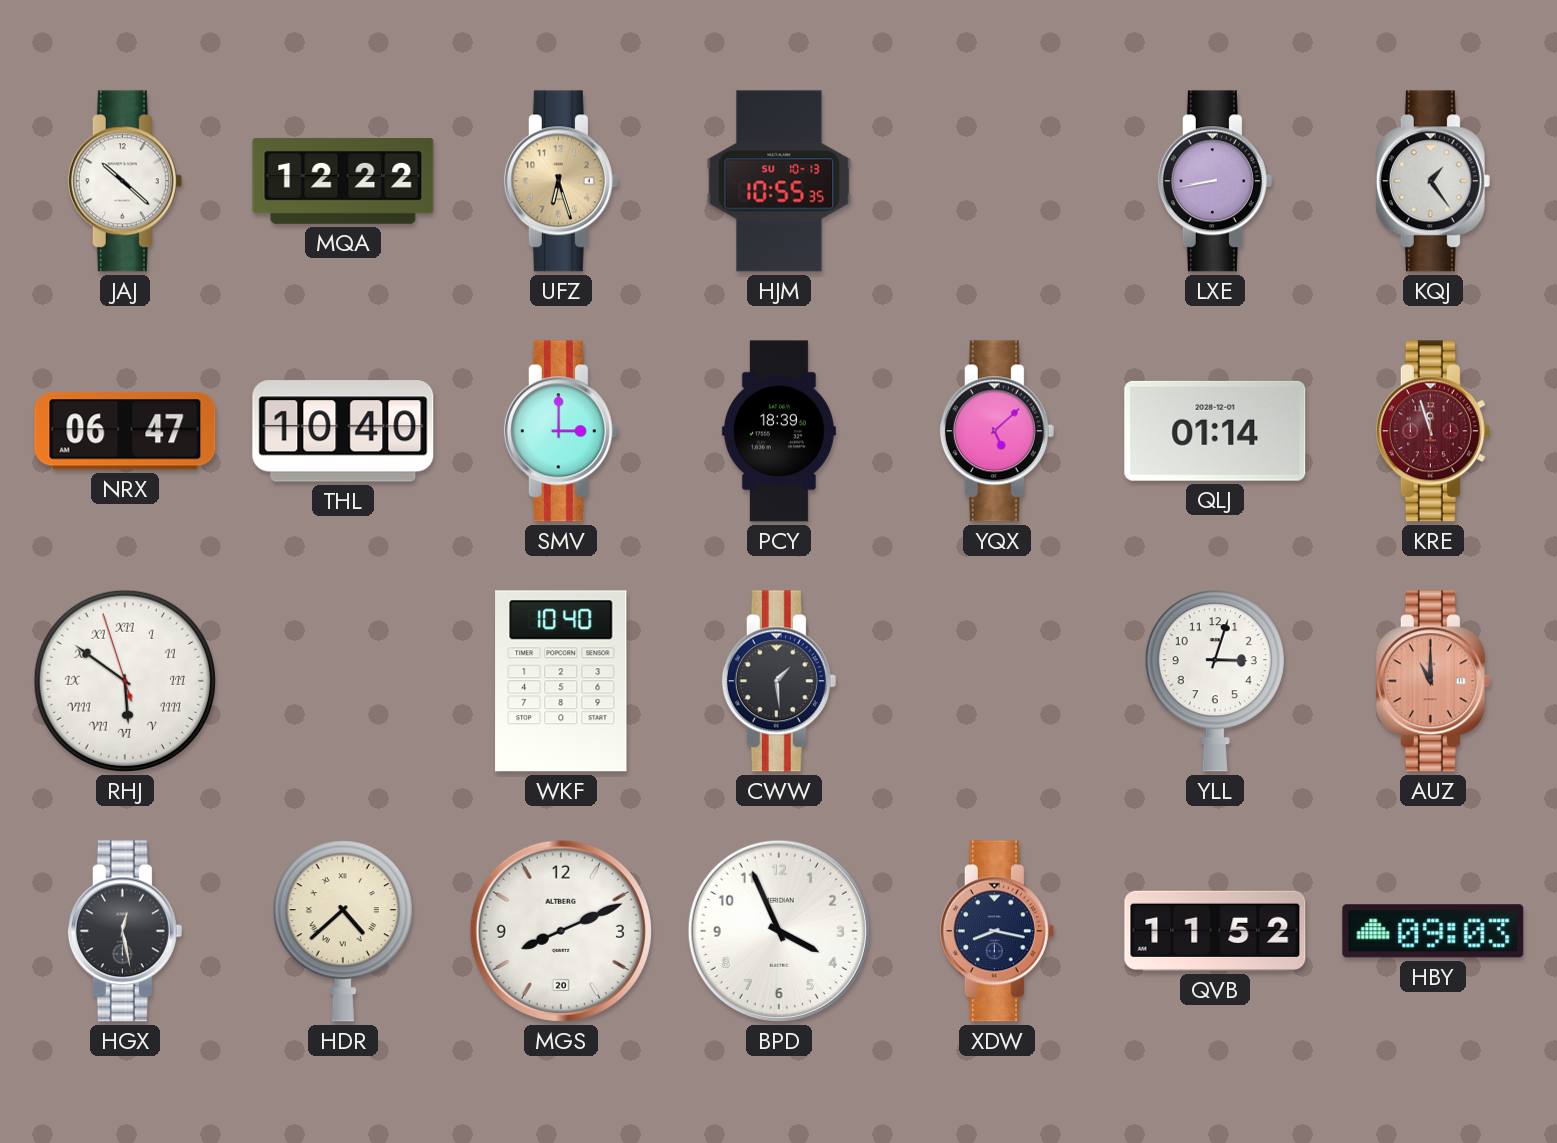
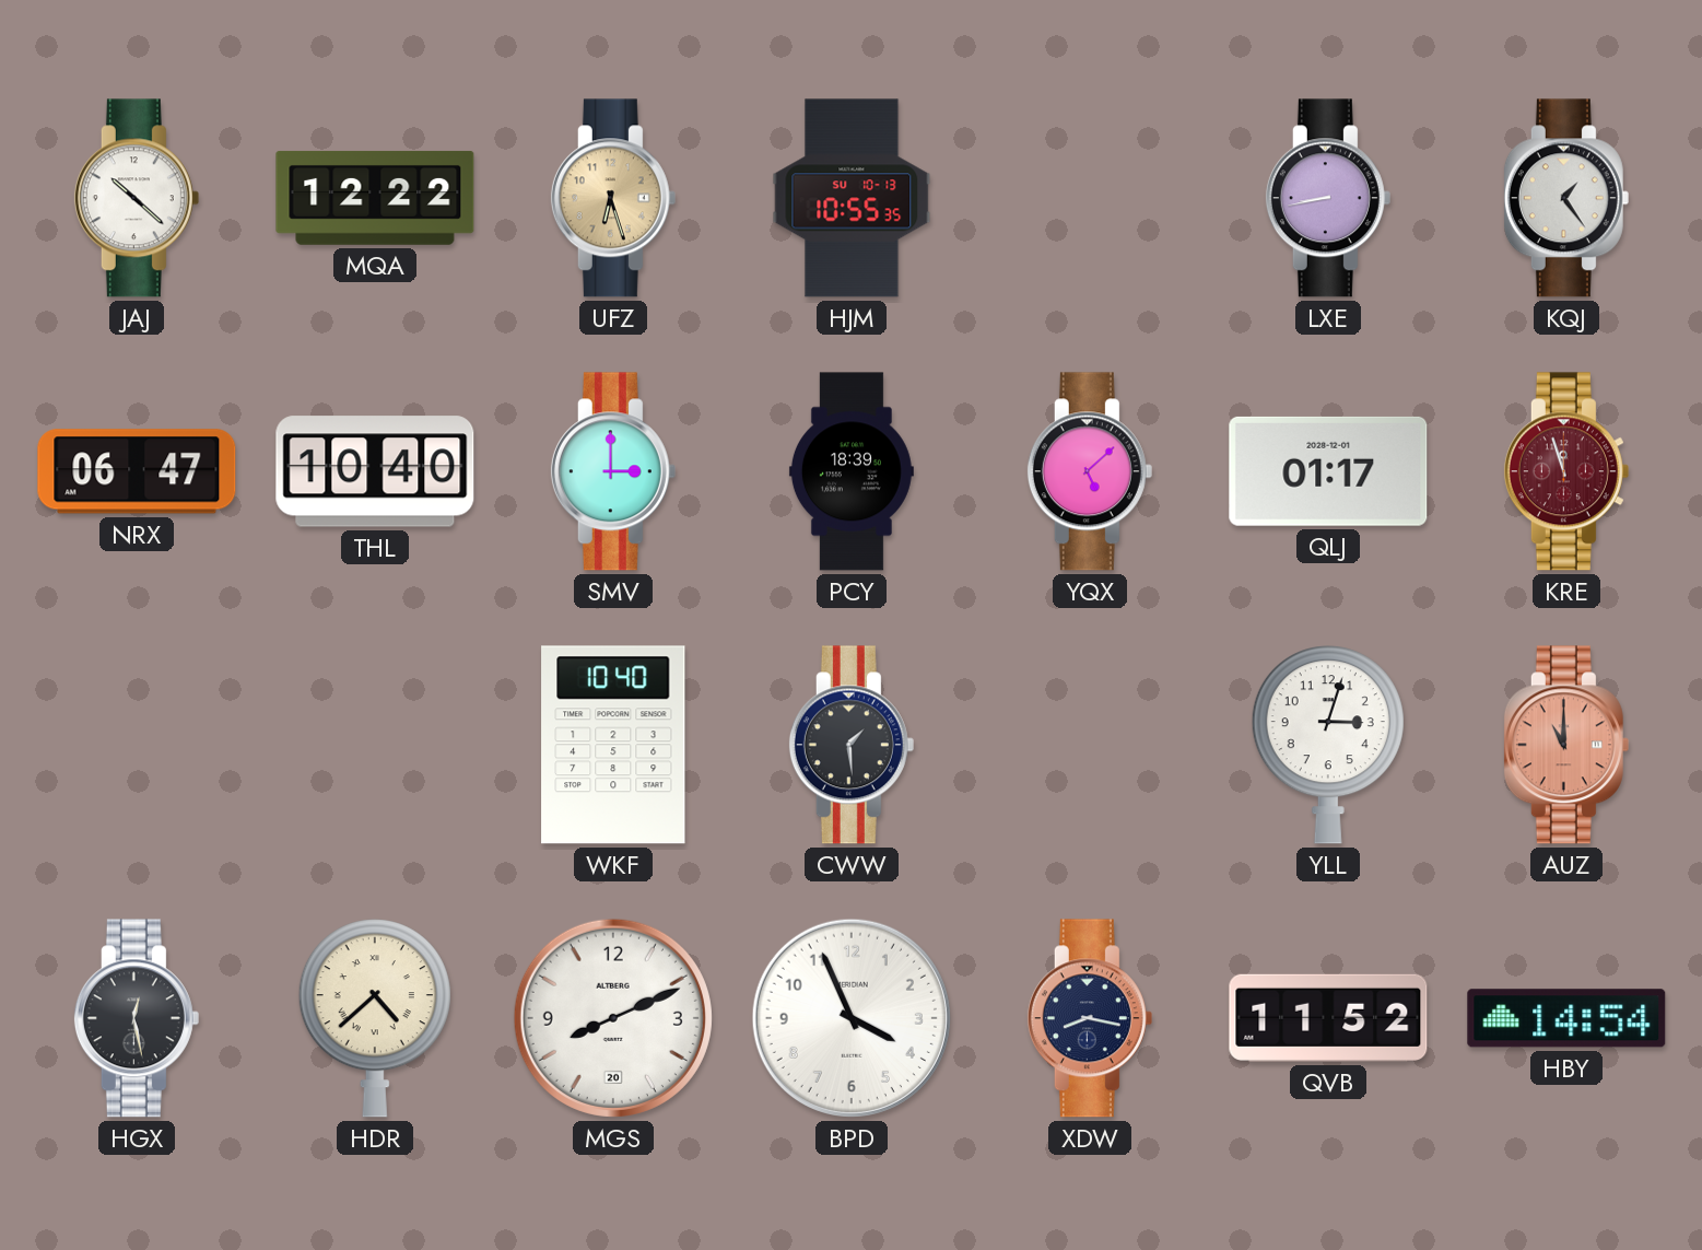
QLJ: 01:14 -> 01:17 (1328, 471)
RHJ: 5:50 -> none (125, 681)
HBY: 09:03 -> 14:54 (1566, 1018)
